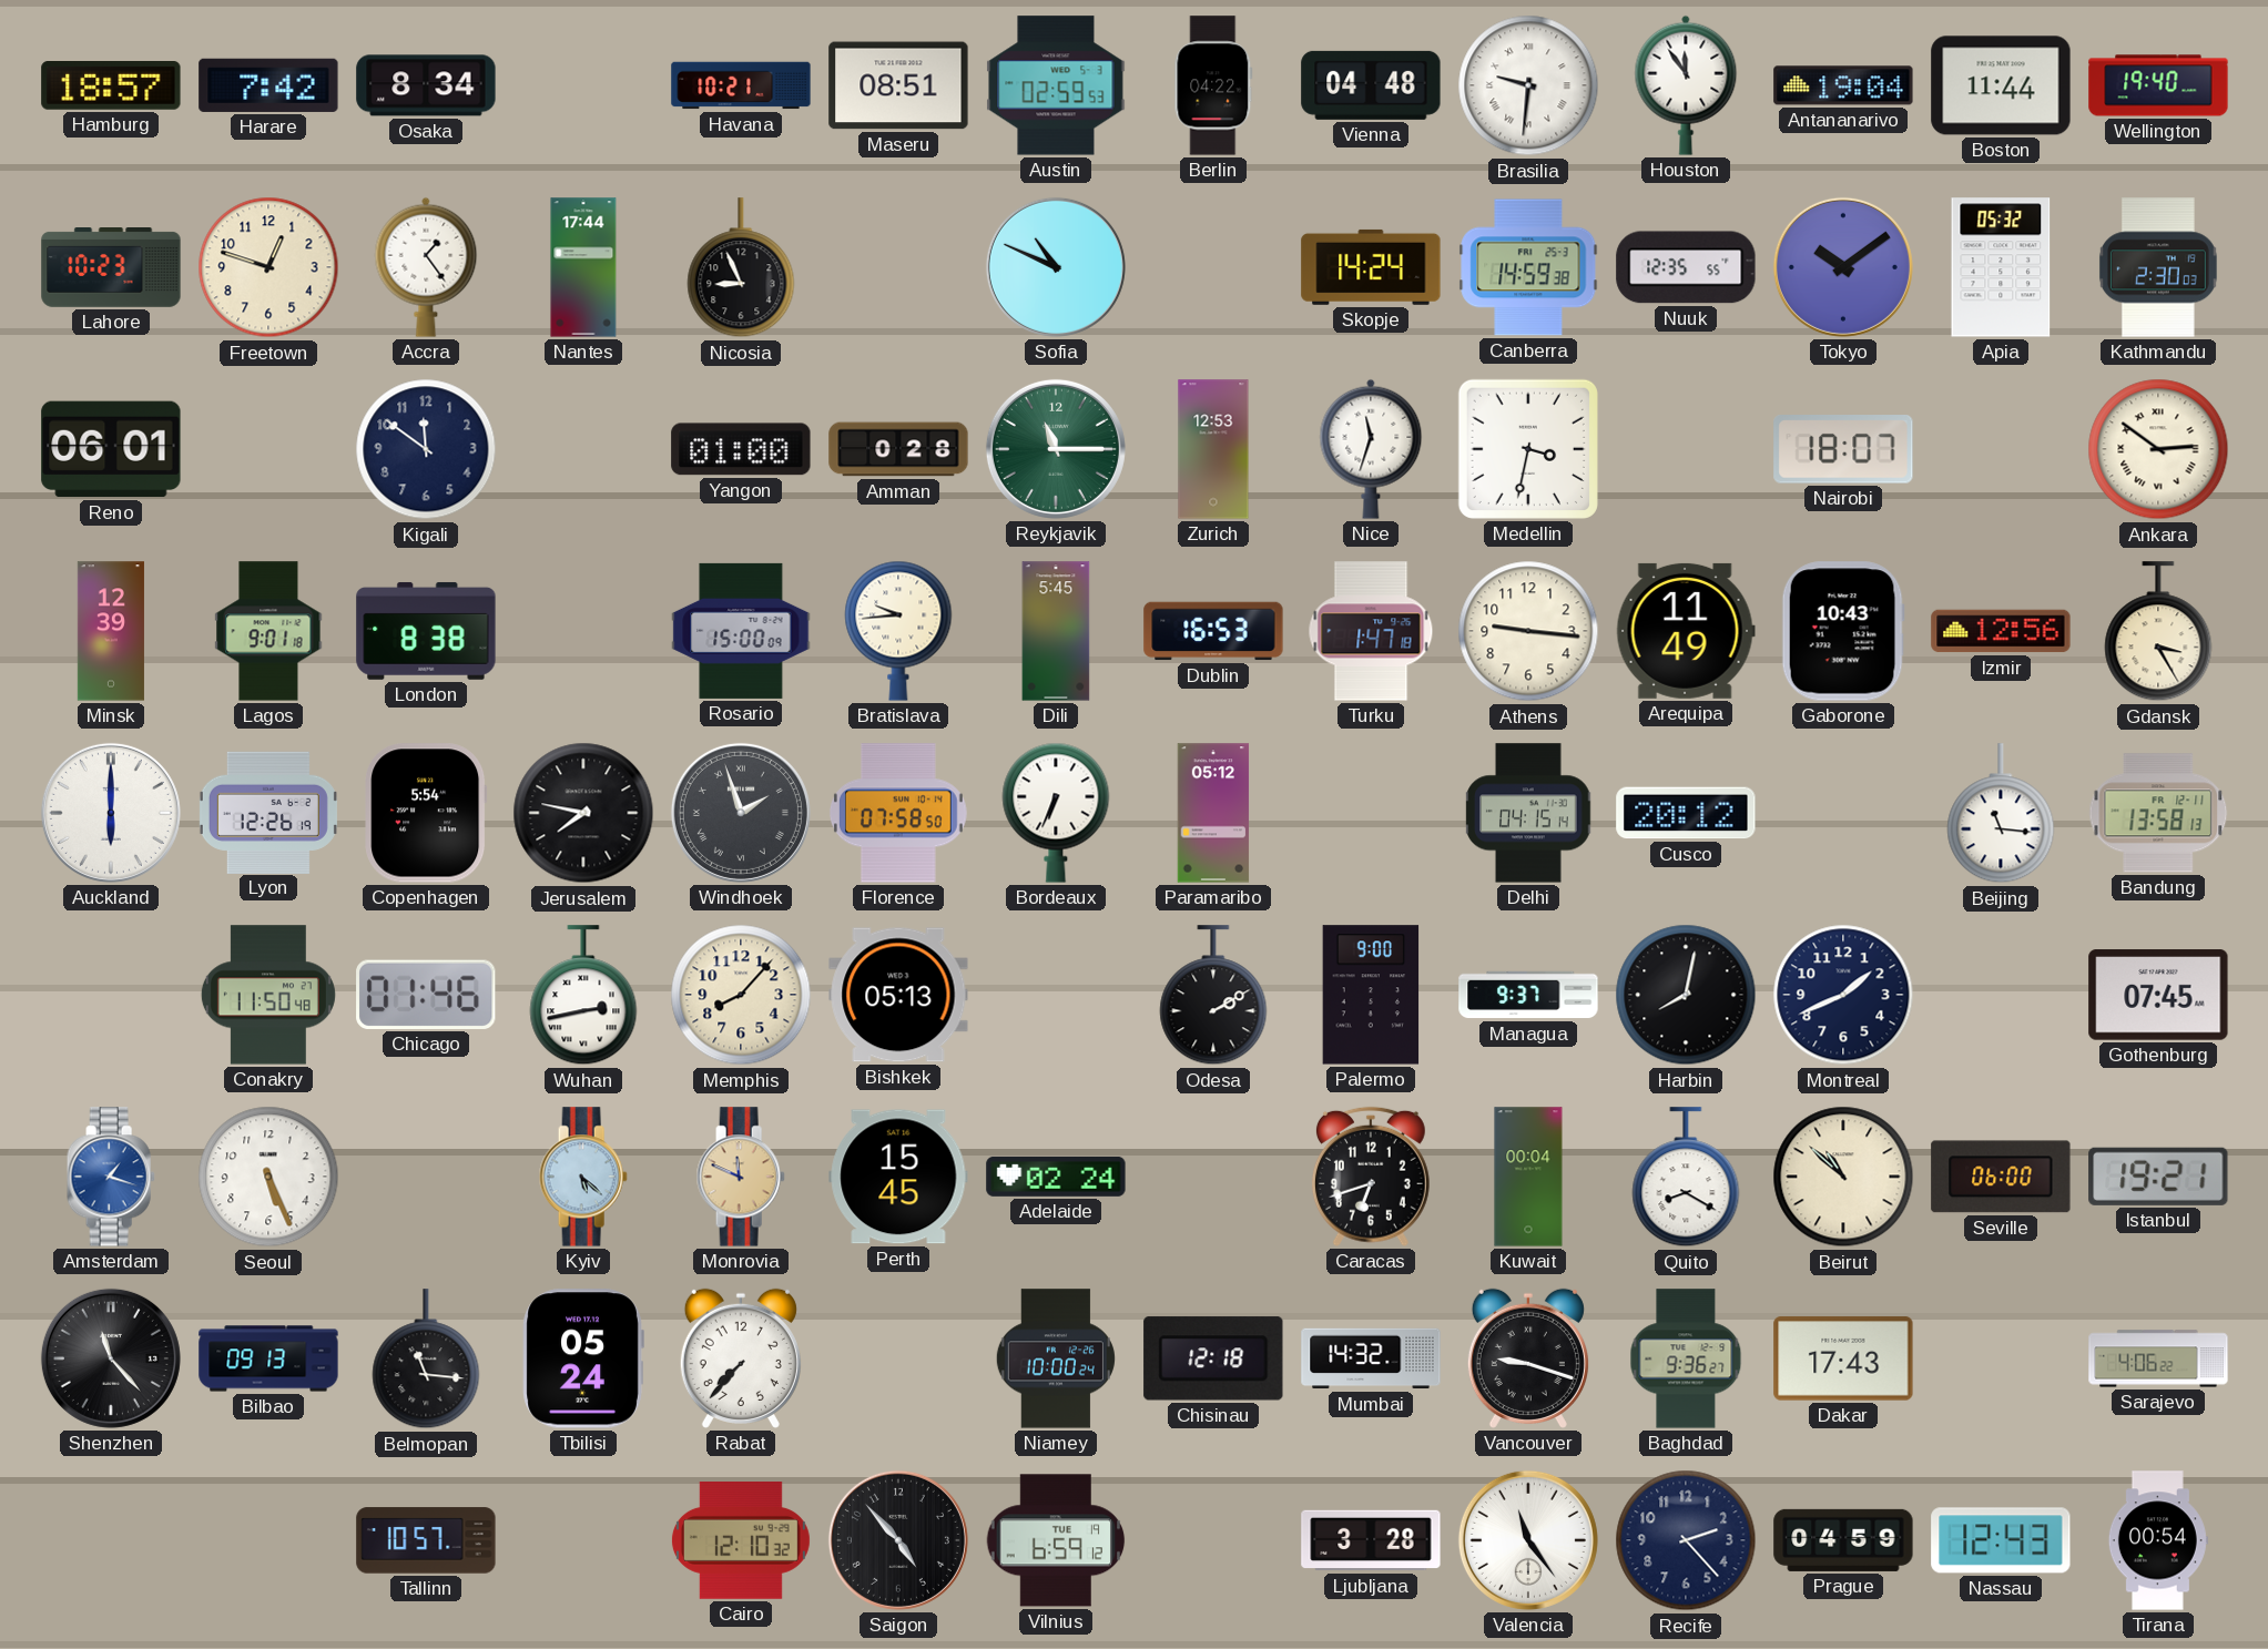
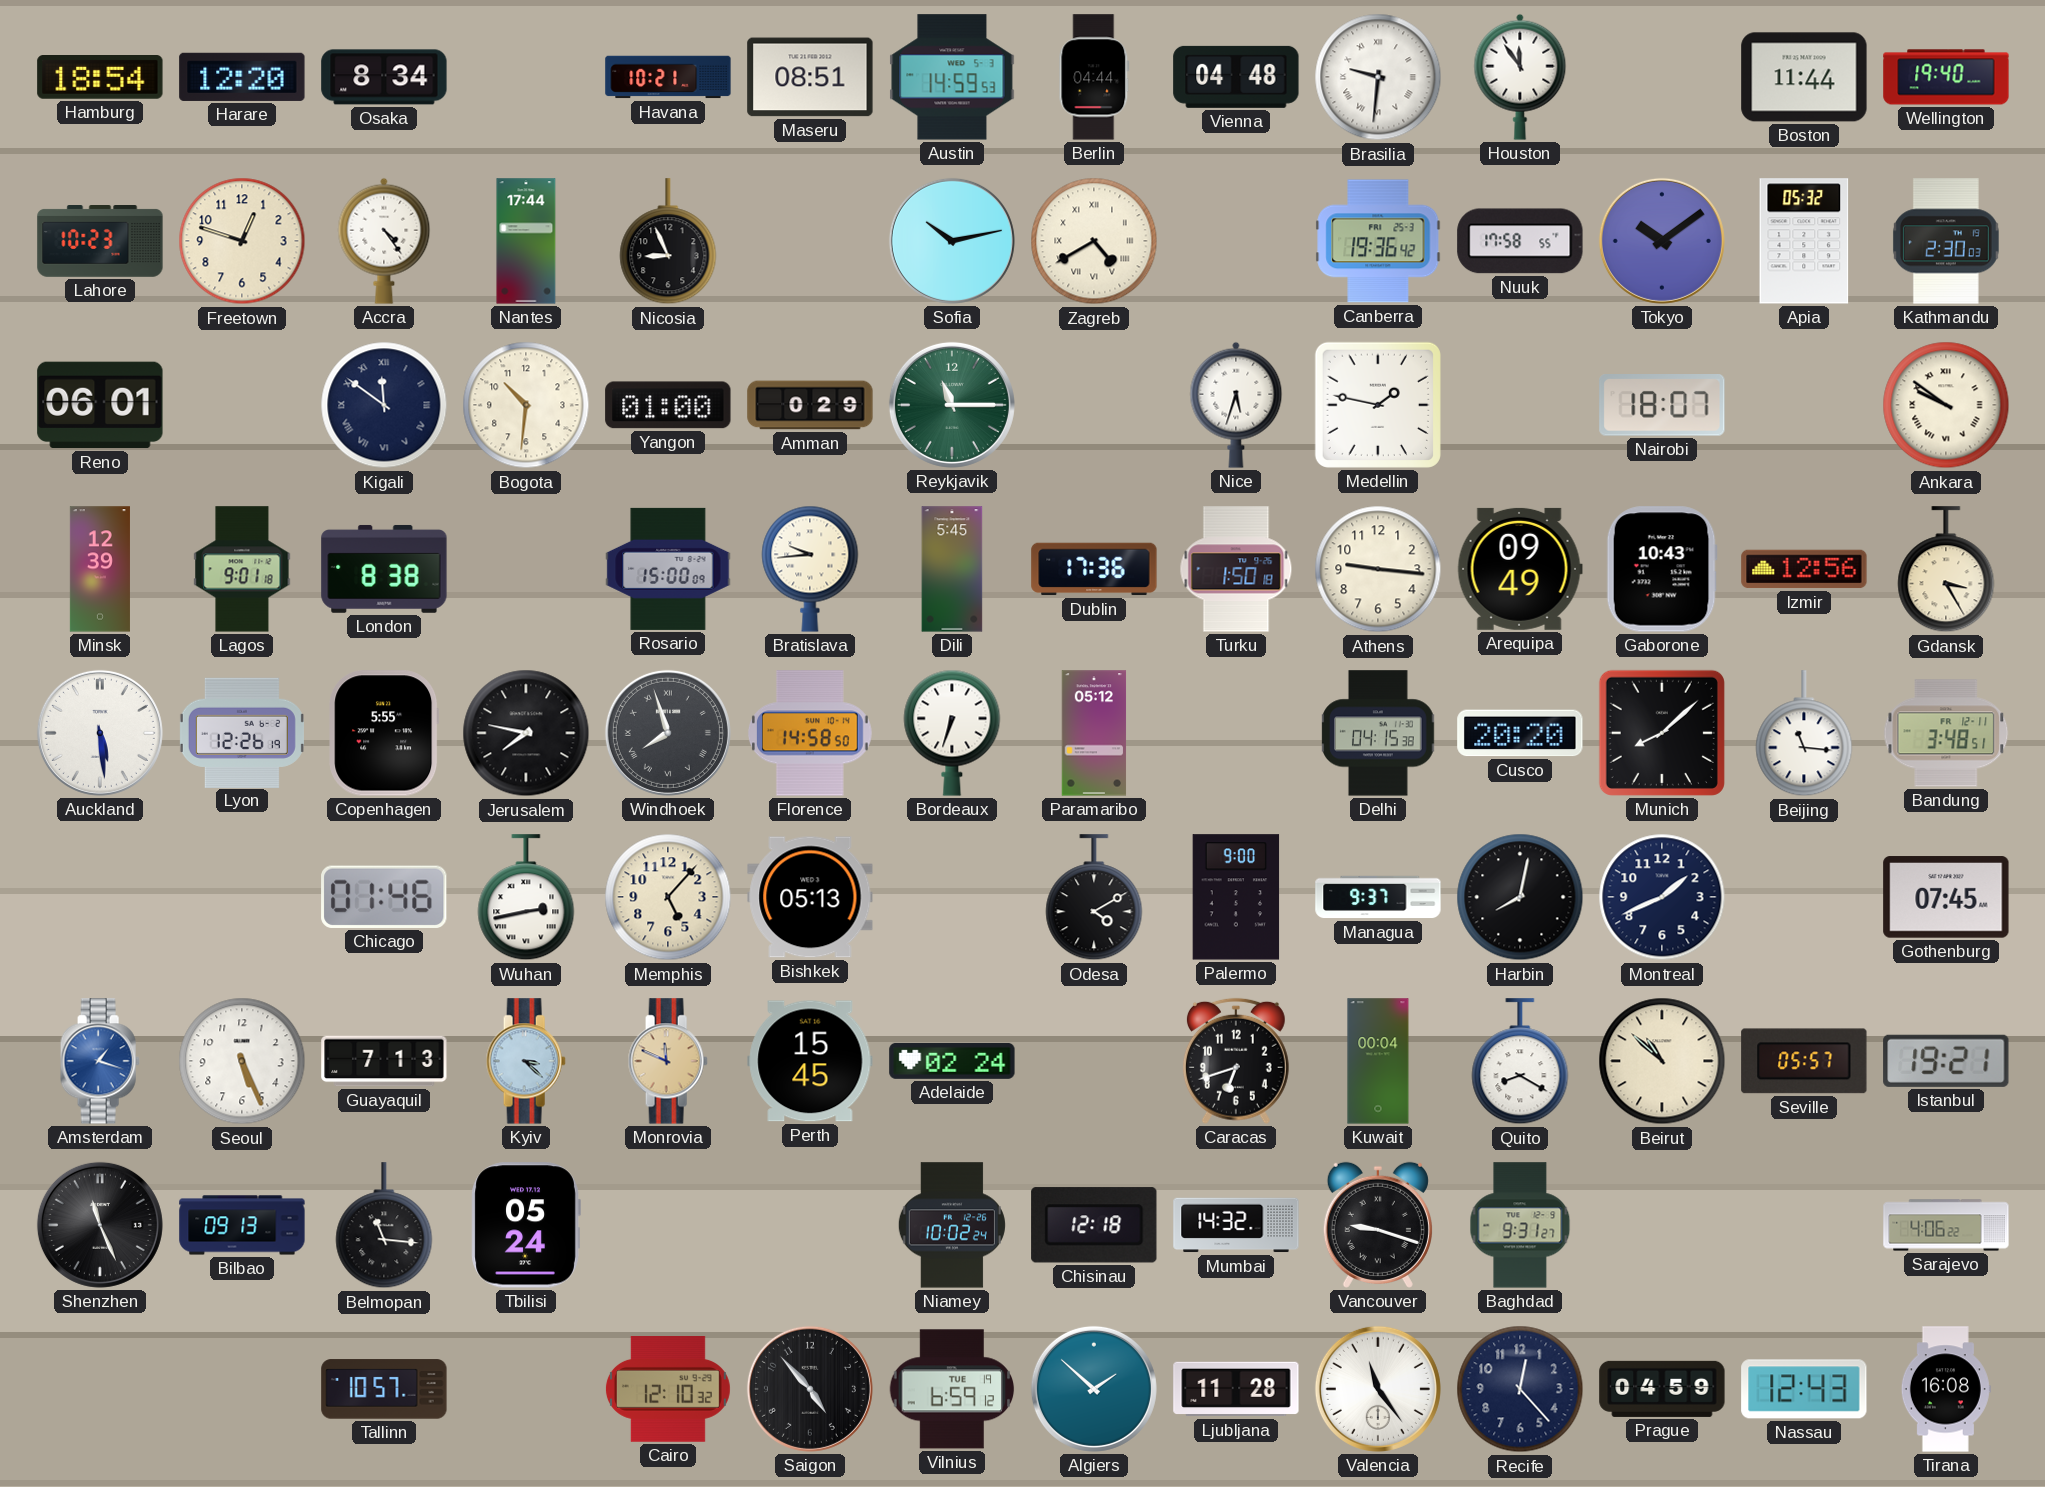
Hamburg: 18:57 -> 18:54 (100, 78)
Harare: 7:42 -> 12:20 (242, 77)
Austin: 02:59 -> 14:59 (952, 77)
Berlin: 04:22 -> 04:44 (1094, 77)
Antananarivo: 19:04 -> none (1843, 85)
Accra: 1:24 -> 4:24 (384, 241)
Sofia: 10:49 -> 10:13 (952, 241)
Zagreb: none -> 4:40 (1094, 241)
Skopje: 14:24 -> none (1371, 267)
Canberra: 14:59 -> 19:36 (1378, 241)
Nuuk: 12:35 -> 17:58 (1520, 241)
Kigali numerals: Arabic -> Roman (384, 405)
Bogota: none -> 10:31 (526, 405)
Amman: 0:28 -> 0:29 (810, 405)
Zurich: 12:53 -> none (1213, 449)
Nice: 11:33 -> 5:33 (1236, 405)
Medellin: 3:32 -> 1:47 (1378, 405)
Ankara: 2:51 -> 9:51 (1946, 405)
Dublin: 16:53 -> 17:36 (1094, 569)
Turku: 1:47 -> 1:50 (1236, 569)
Arequipa: 11:49 -> 09:49 (1520, 569)
Auckland: 6:00 -> 5:29 (100, 733)
Copenhagen: 5:54 -> 5:55 (384, 733)
Windhoek: 1:57 -> 7:57 (668, 733)
Florence: 07:58 -> 14:58 (810, 733)
Bordeaux: 6:34 -> 6:33 (952, 733)
Delhi: 04:15:14 -> 04:15:38 (1378, 733)
Cusco: 20:12 -> 20:20 (1520, 733)
Munich: none -> 8:08 (1662, 733)
Bandung: 13:58 -> 3:48 (1946, 733)
Conakry: 11:50 -> none (268, 995)
Memphis: 8:07 -> 5:07 (668, 897)
Odesa: 2:10 -> 4:10 (1094, 898)
Guayaquil: none -> 7:13 (384, 1061)
Kyiv: 5:22 -> 3:22 (526, 1061)
Seville: 06:00 -> 05:57 (1804, 1061)
Shenzhen: 11:23 -> 11:26 (100, 1225)
Rabat: 7:37 -> none (741, 1358)
Niamey: 10:00 -> 10:02 (952, 1225)
Baghdad: 9:36 -> 9:31 (1520, 1225)
Dakar: 17:43 -> none (1843, 1358)
Algiers: none -> 1:52 (1094, 1389)
Ljubljana: 3:28 -> 11:28 (1236, 1389)
Recife: 2:23 -> 12:23 (1520, 1389)
Tirana: 00:54 -> 16:08 (1946, 1389)
